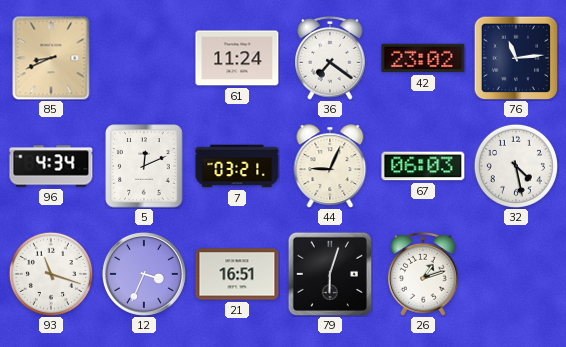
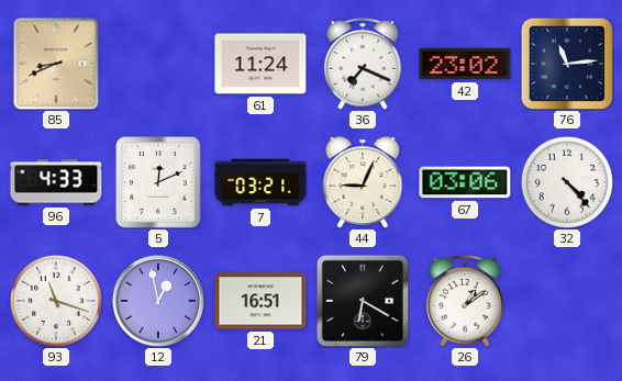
36: 7:21 -> 7:19 (363, 64)
96: 4:34 -> 4:33 (56, 182)
67: 06:03 -> 03:06 (465, 182)
32: 4:28 -> 4:23 (567, 182)
12: 3:34 -> 12:58 (158, 301)
79: 6:03 -> 6:20 (363, 301)
26: 1:12 -> 1:09 (465, 301)
